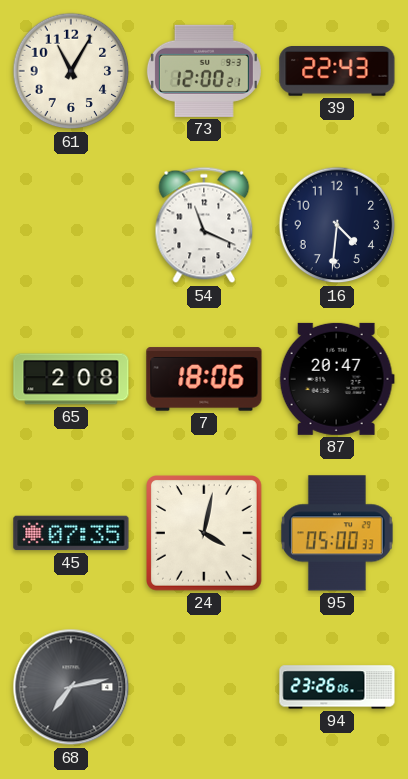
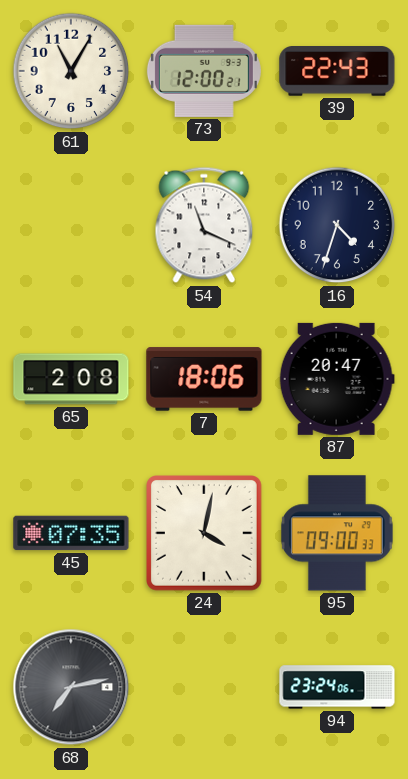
16: 4:31 -> 4:33 (337, 225)
95: 05:00 -> 09:00 (337, 533)
94: 23:26 -> 23:24 (337, 687)
